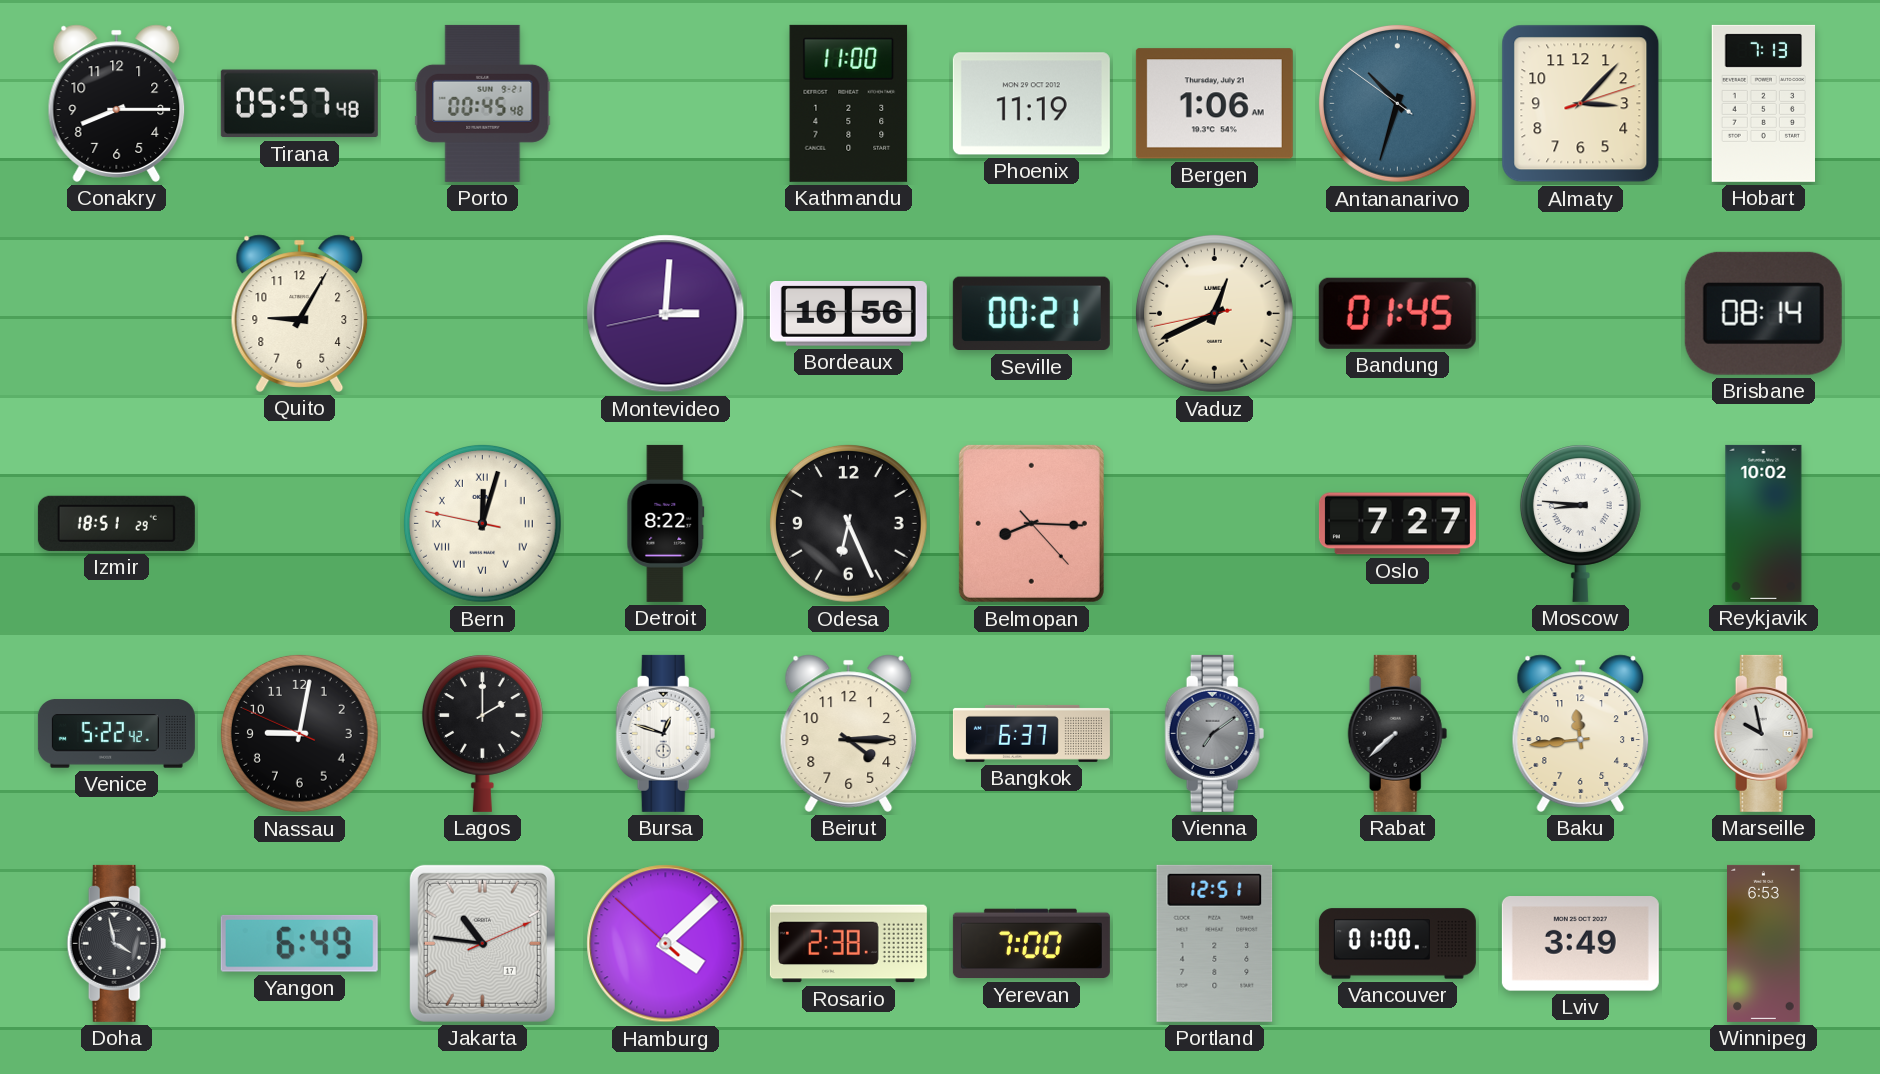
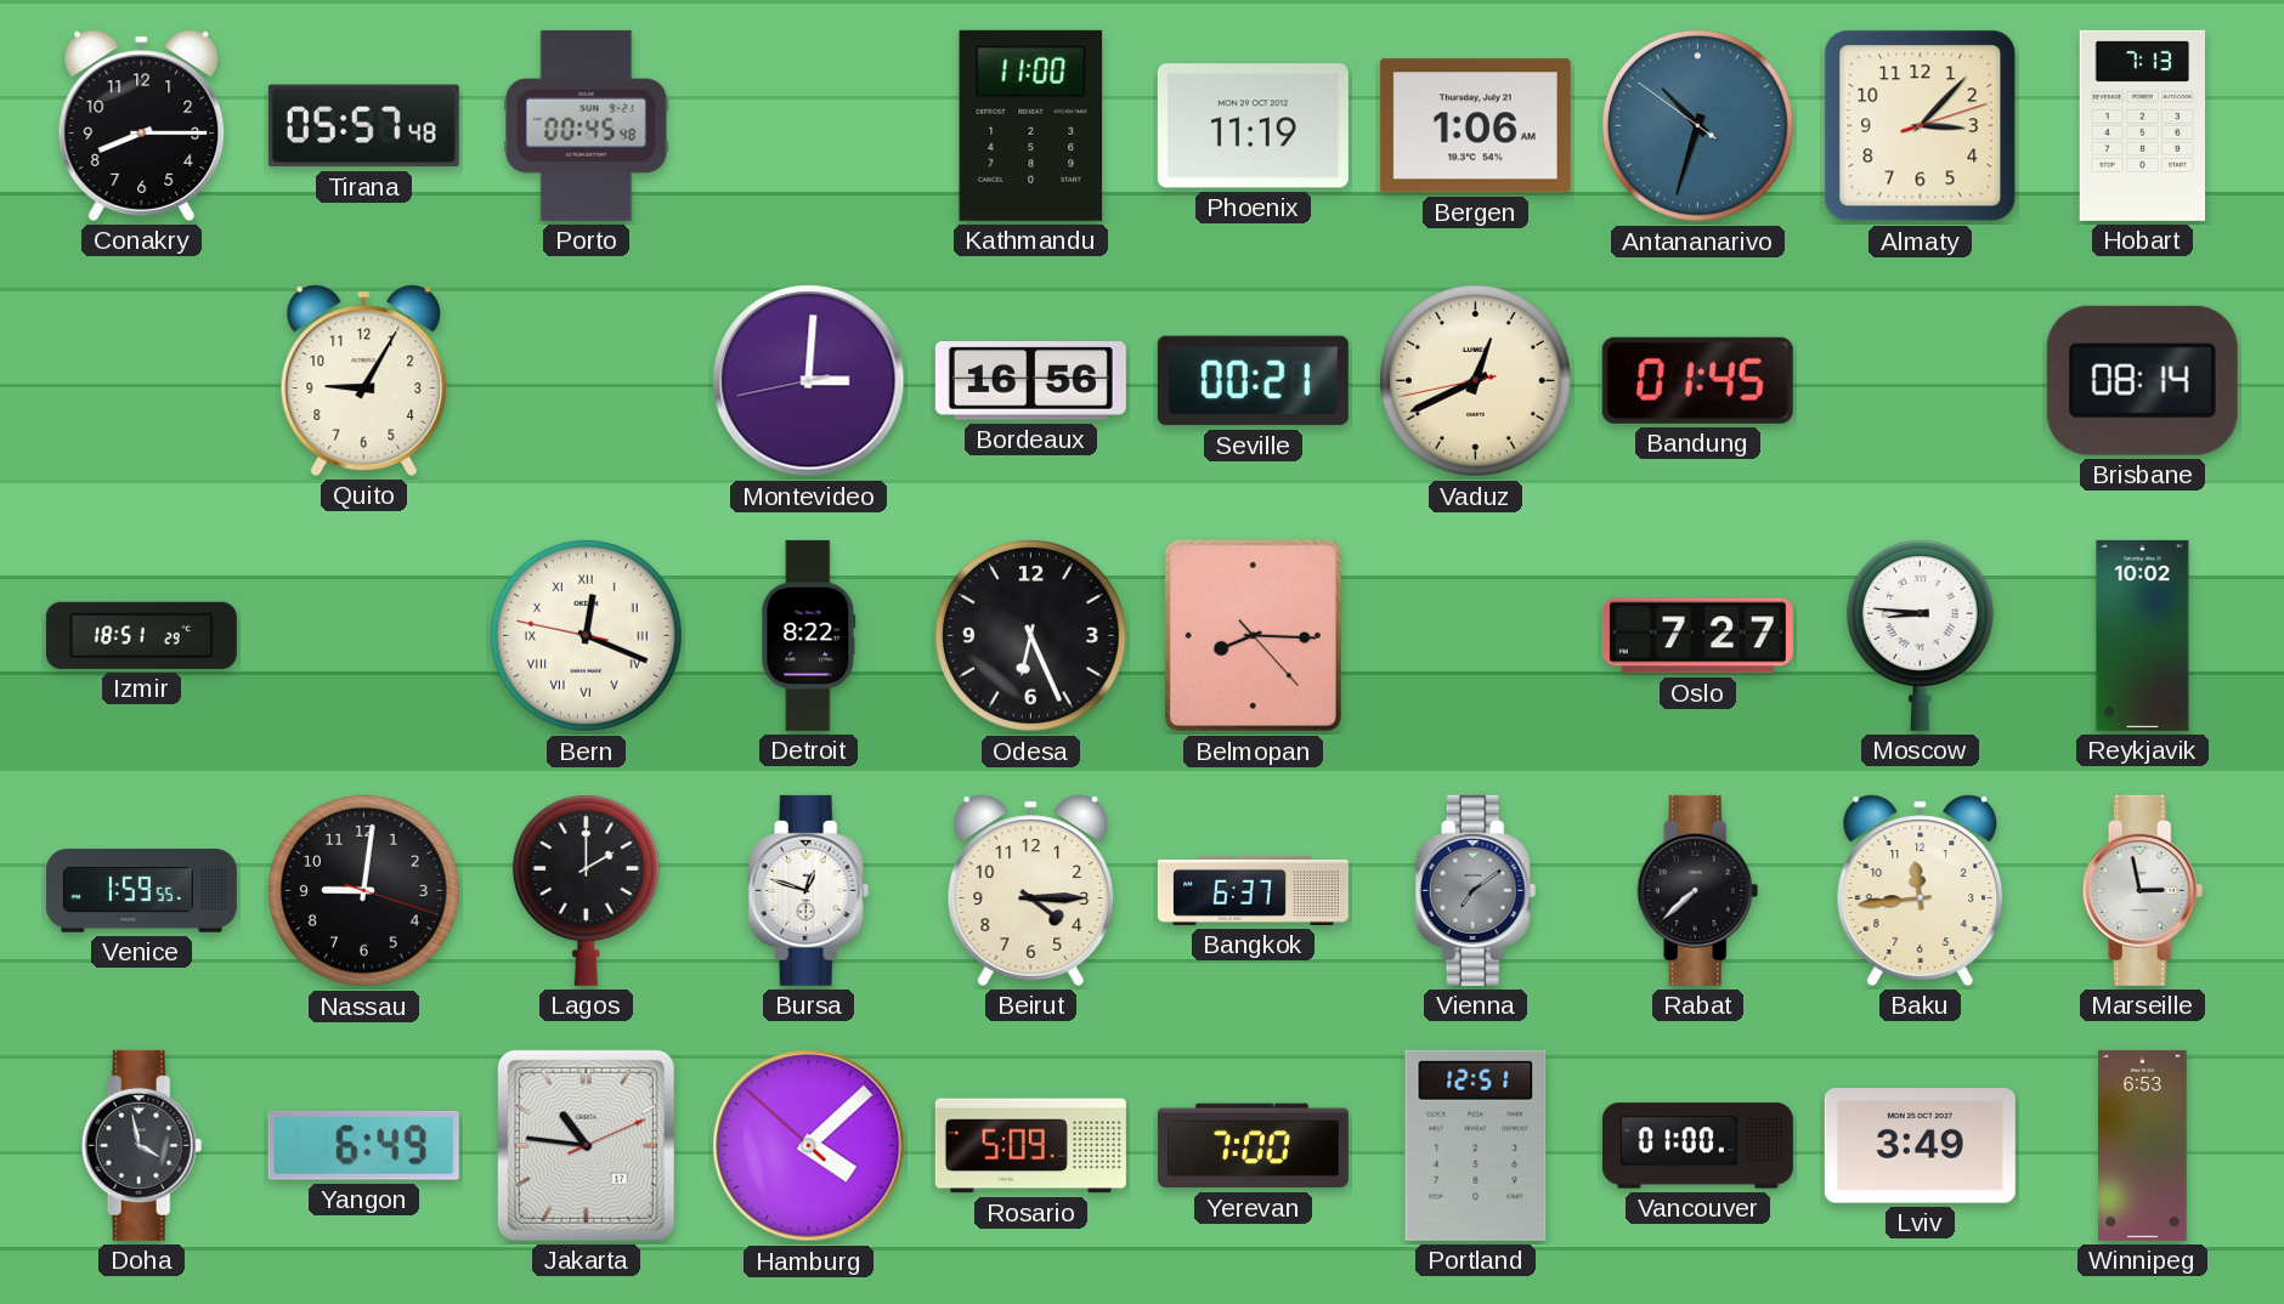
Bern: 12:02 -> 12:18 (586, 635)
Venice: 5:22 -> 1:59 (141, 891)
Nassau: 9:01:49 -> 9:01:18 (363, 890)
Marseille: 9:58 -> 2:58 (2143, 890)
Rosario: 2:38 -> 5:09 (1030, 1146)
